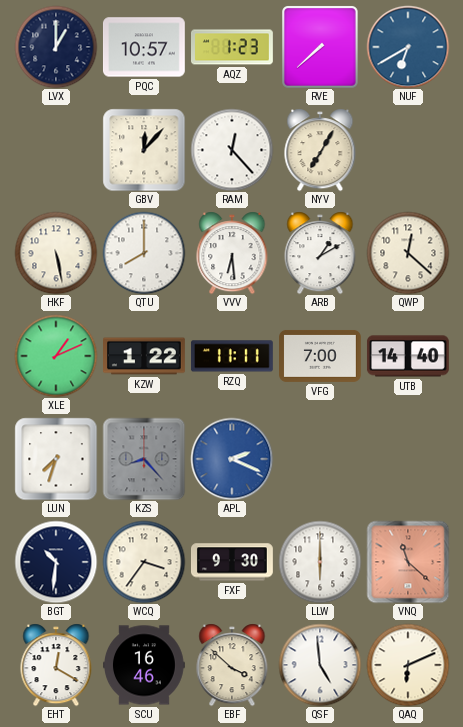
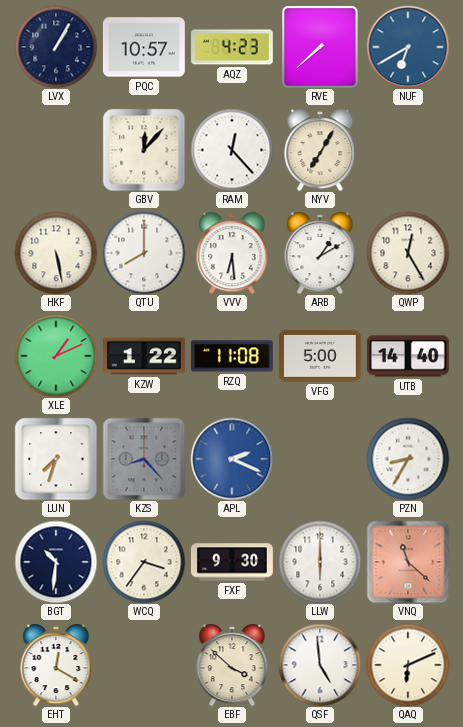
LVX: 1:00 -> 1:05 (56, 47)
AQZ: 1:23 -> 4:23 (233, 47)
QWP: 12:22 -> 12:25 (408, 253)
RZQ: 11:11 -> 11:08 (232, 356)
VFG: 7:00 -> 5:00 (321, 356)
PZN: none -> 8:35 (408, 459)
SCU: 16:46 -> none (145, 665)
